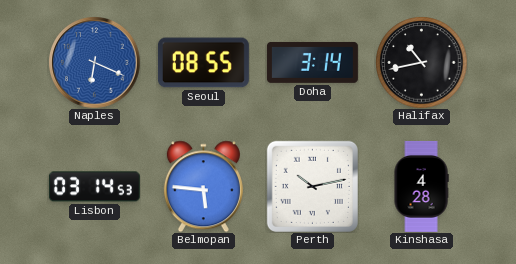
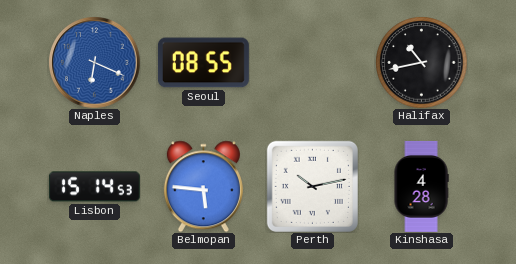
Doha: 3:14 -> none (312, 63)
Lisbon: 03:14 -> 15:14 (94, 187)
